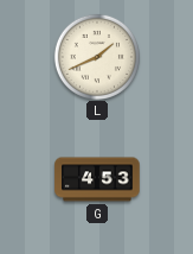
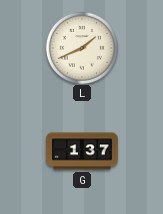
G: 4:53 -> 1:37 (82, 151)
